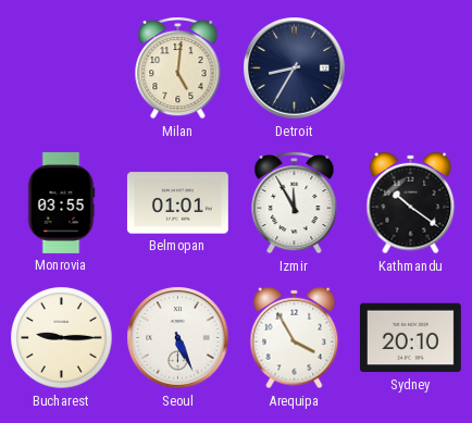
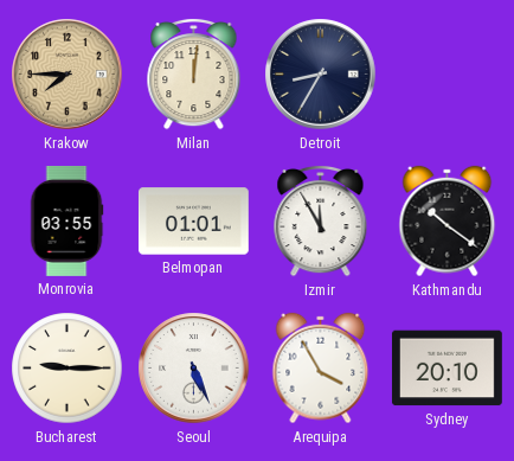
Krakow: none -> 7:45 (68, 75)
Milan: 5:01 -> 12:01 (194, 73)
